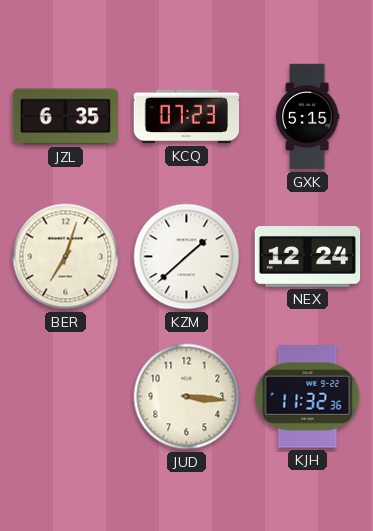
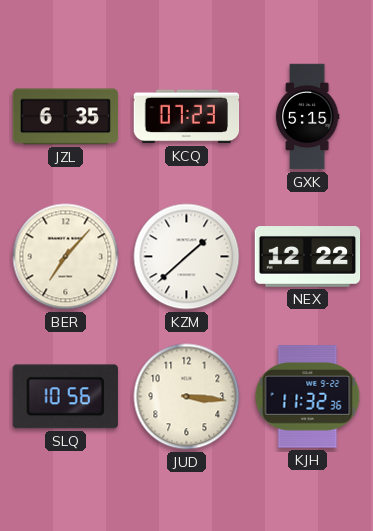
BER: 7:03 -> 7:07 (66, 257)
NEX: 12:24 -> 12:22 (308, 257)
SLQ: none -> 10:56 (65, 397)
